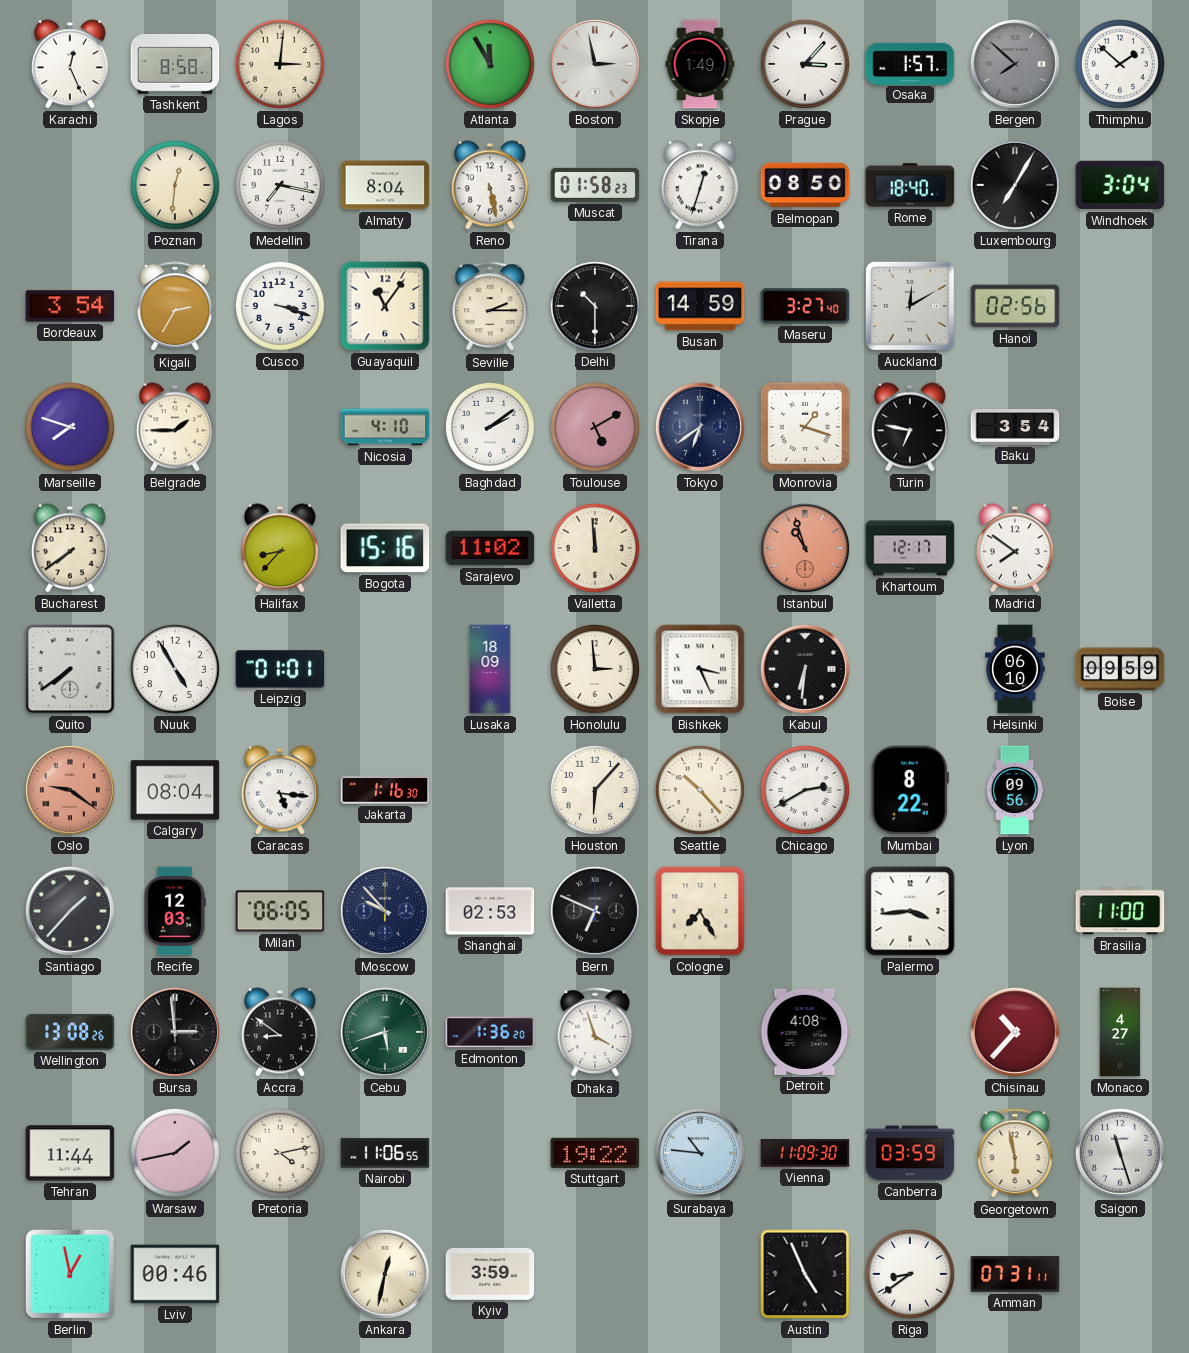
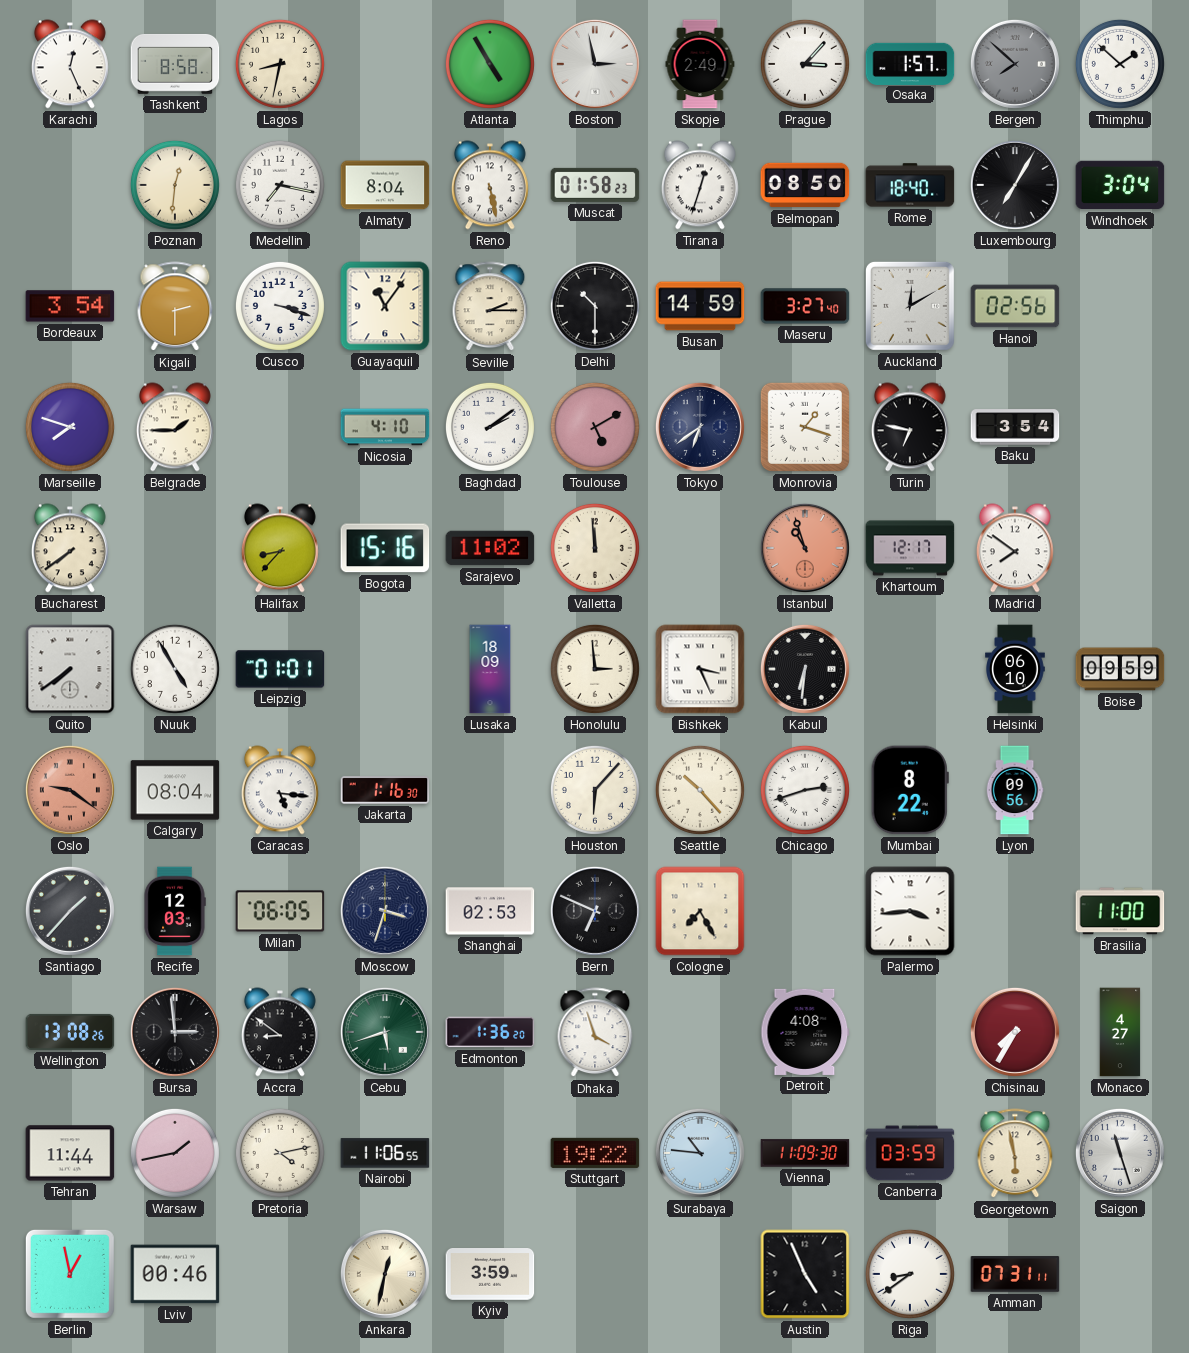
Lagos: 3:01 -> 8:32 (280, 64)
Atlanta: 11:55 -> 4:55 (490, 64)
Skopje: 1:49 -> 2:49 (700, 64)
Kigali: 2:35 -> 2:30 (175, 307)
Chicago: 2:40 -> 2:42 (805, 790)
Moscow: 9:53 -> 3:33 (385, 911)
Chisinau: 10:37 -> 7:35 (1015, 1032)
